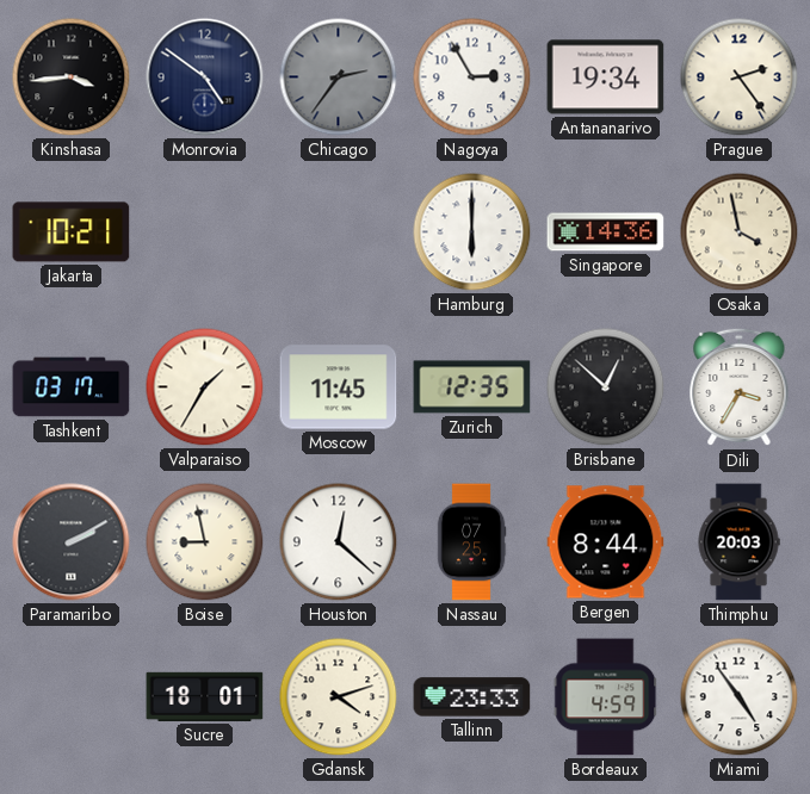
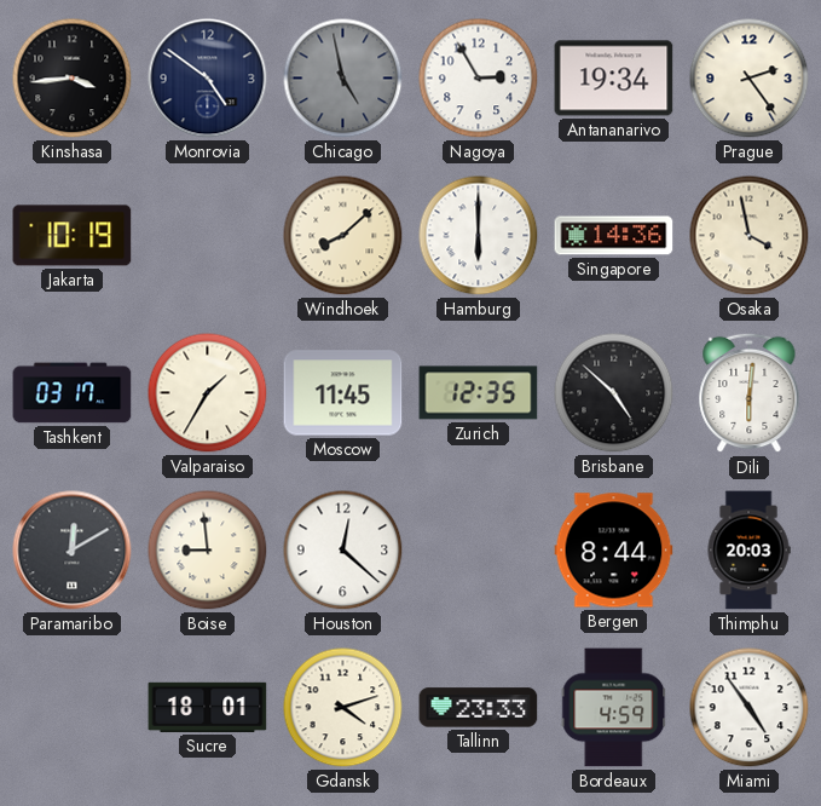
Chicago: 2:36 -> 4:58 (343, 79)
Jakarta: 10:21 -> 10:19 (73, 236)
Windhoek: none -> 8:08 (343, 236)
Brisbane: 12:52 -> 4:52 (614, 393)
Dili: 3:35 -> 6:01 (750, 393)
Paramaribo: 2:10 -> 12:10 (73, 551)
Boise: 8:58 -> 8:59 (208, 551)
Nassau: 07:25 -> none (471, 542)
